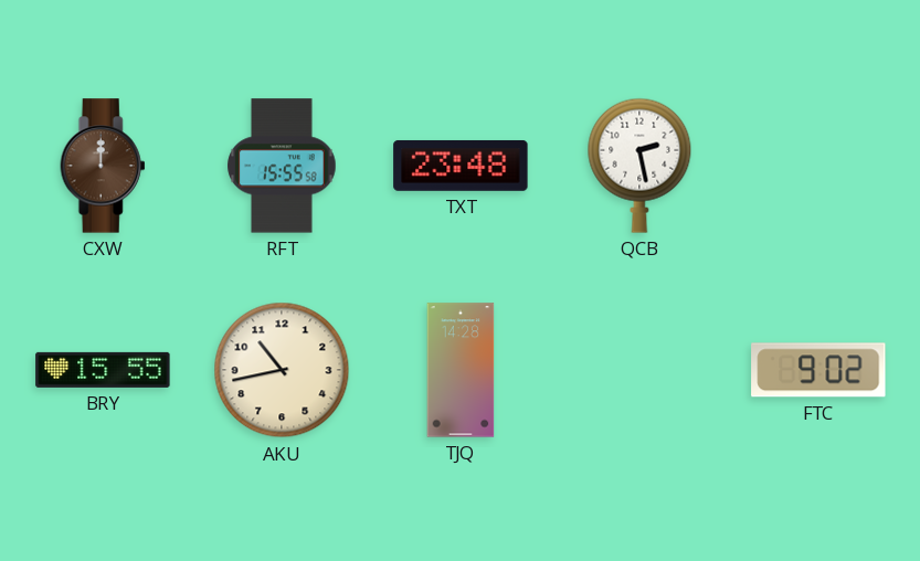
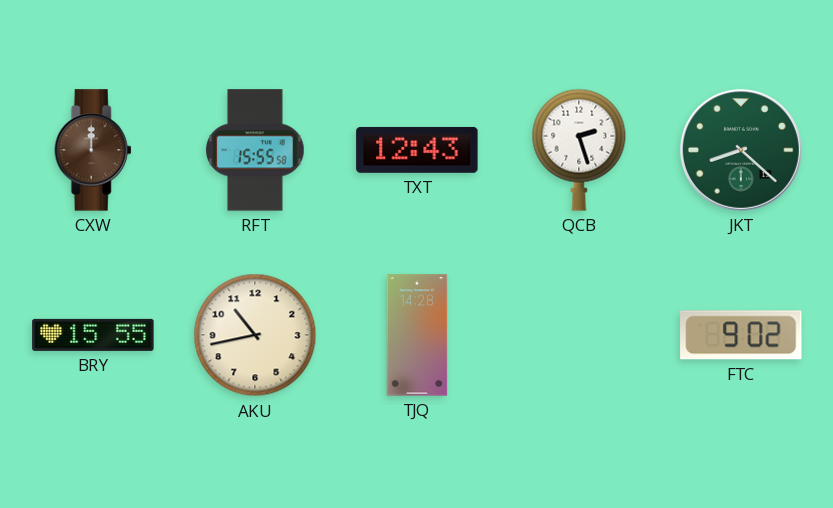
TXT: 23:48 -> 12:43 (417, 150)
QCB: 2:28 -> 2:27 (579, 150)
JKT: none -> 8:22 (741, 150)
